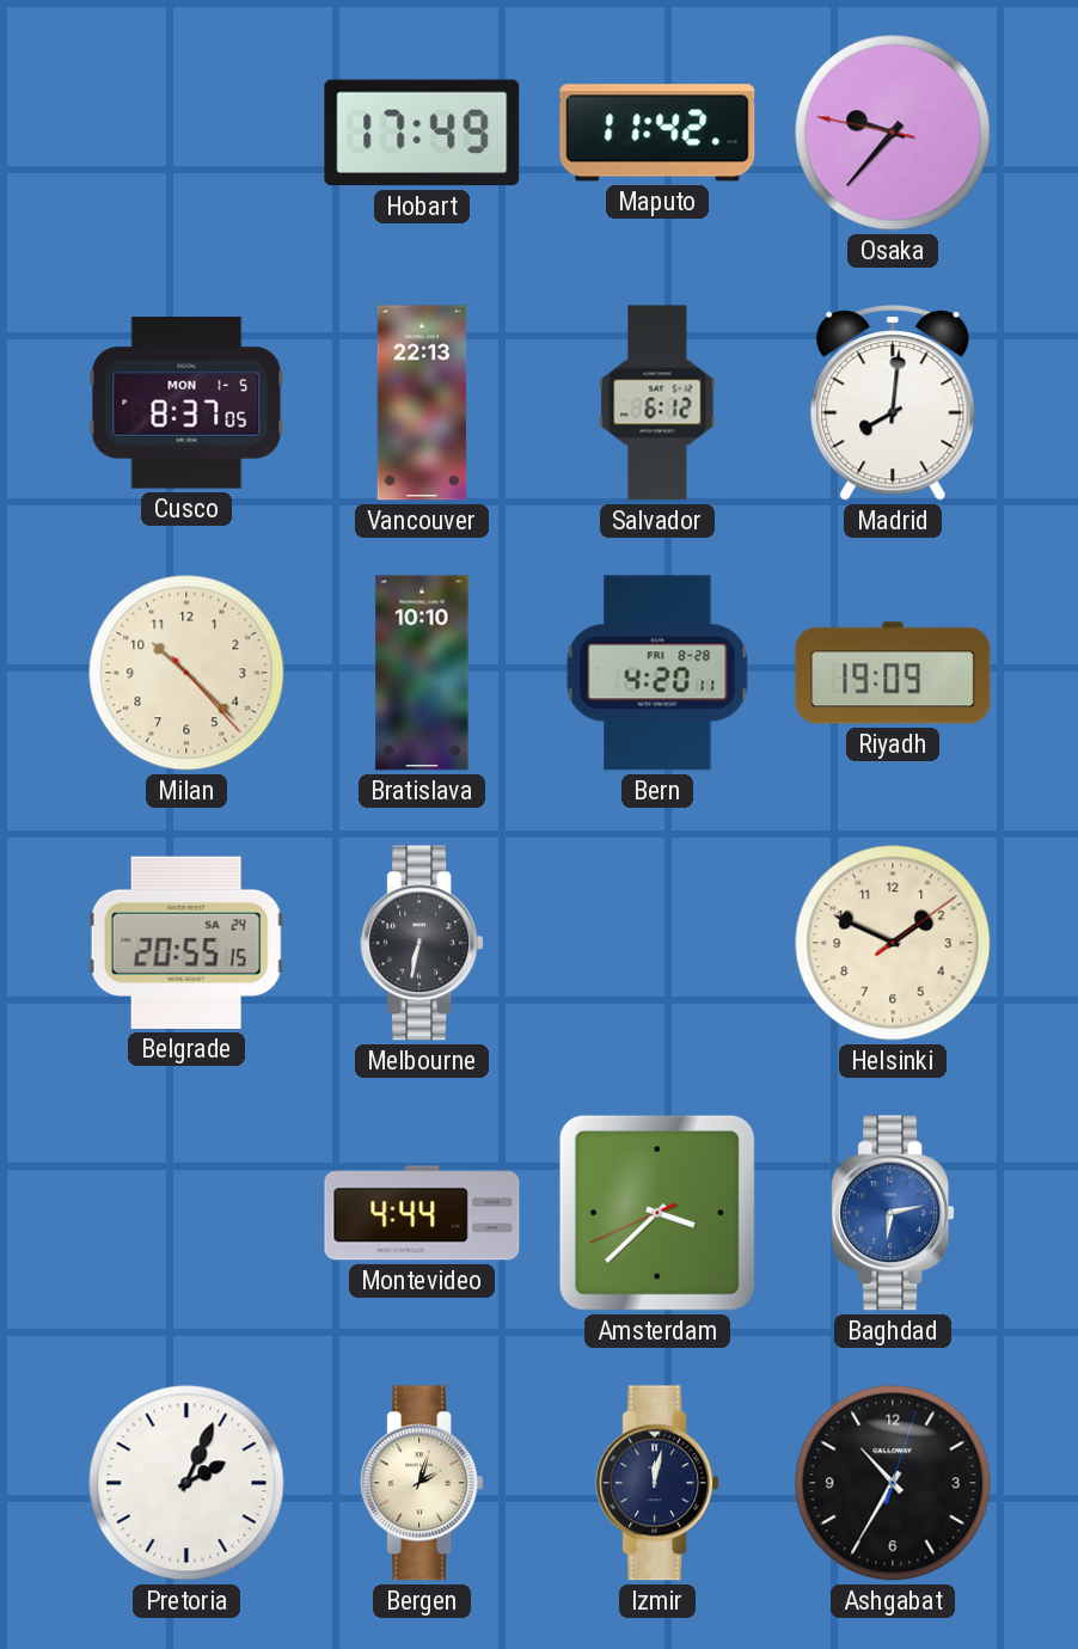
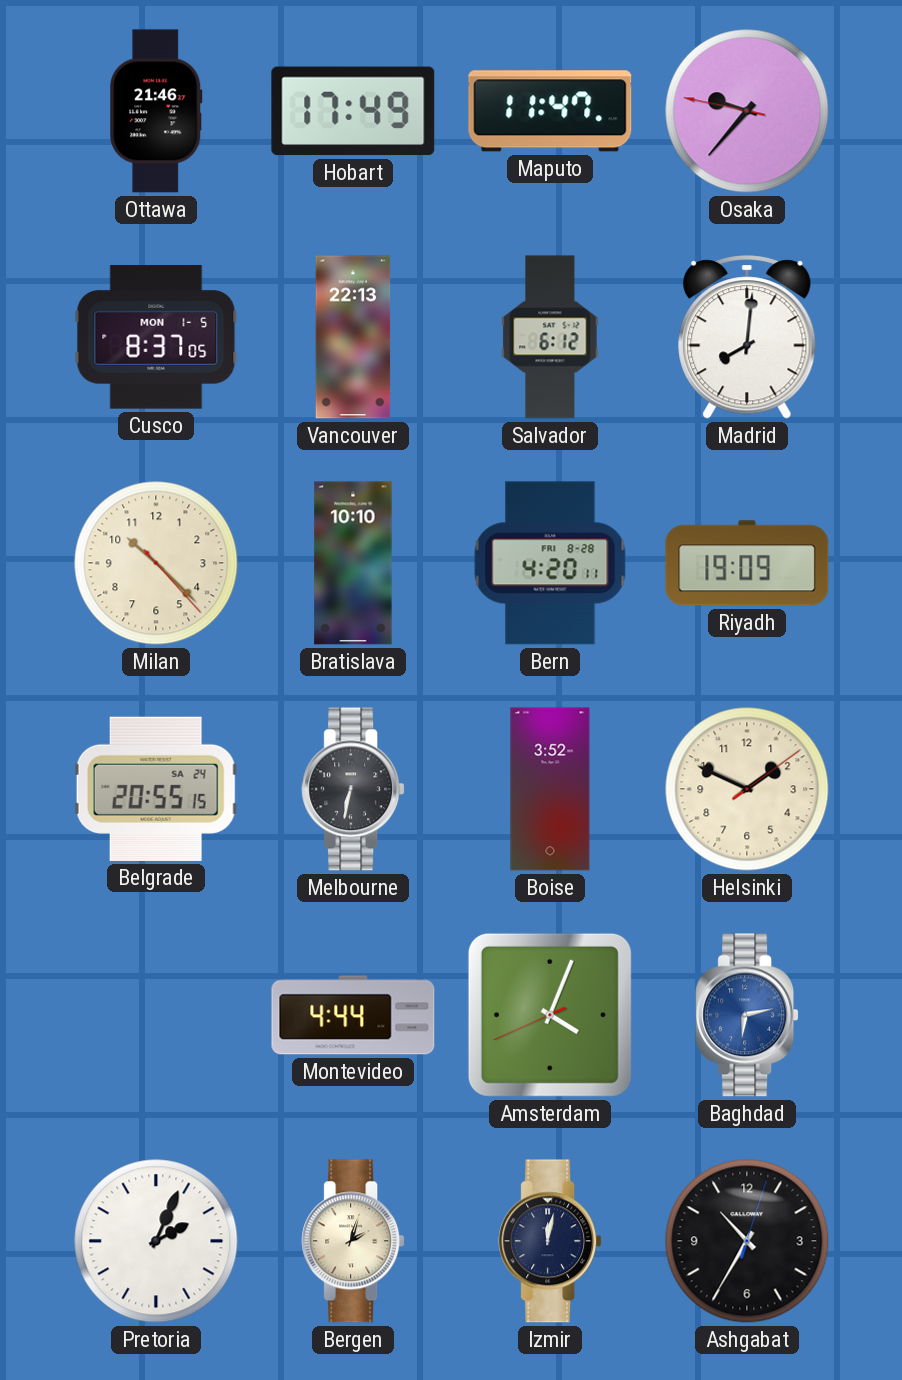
Ottawa: none -> 21:46 (156, 111)
Maputo: 11:42 -> 11:47 (550, 111)
Boise: none -> 3:52 (550, 789)
Amsterdam: 3:37 -> 4:03 (550, 1015)
